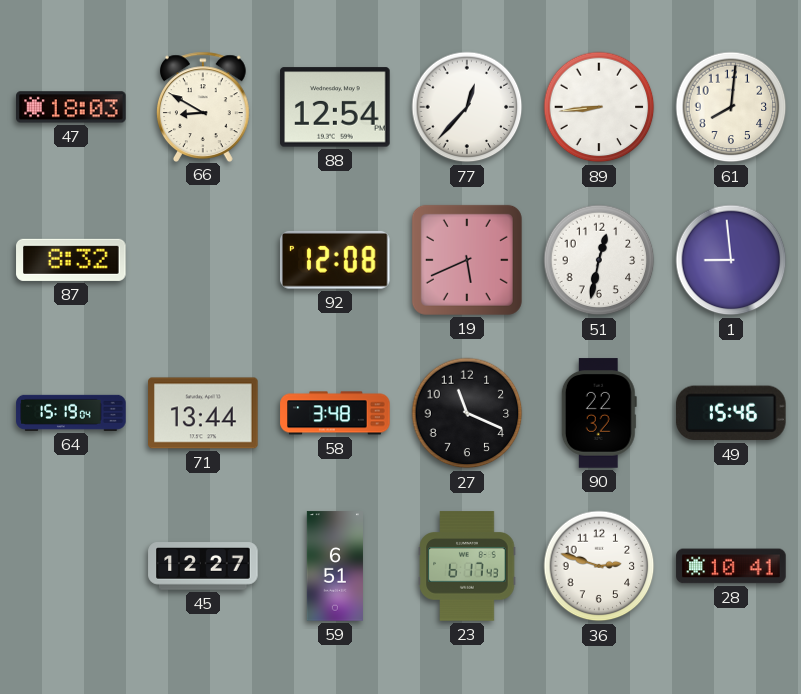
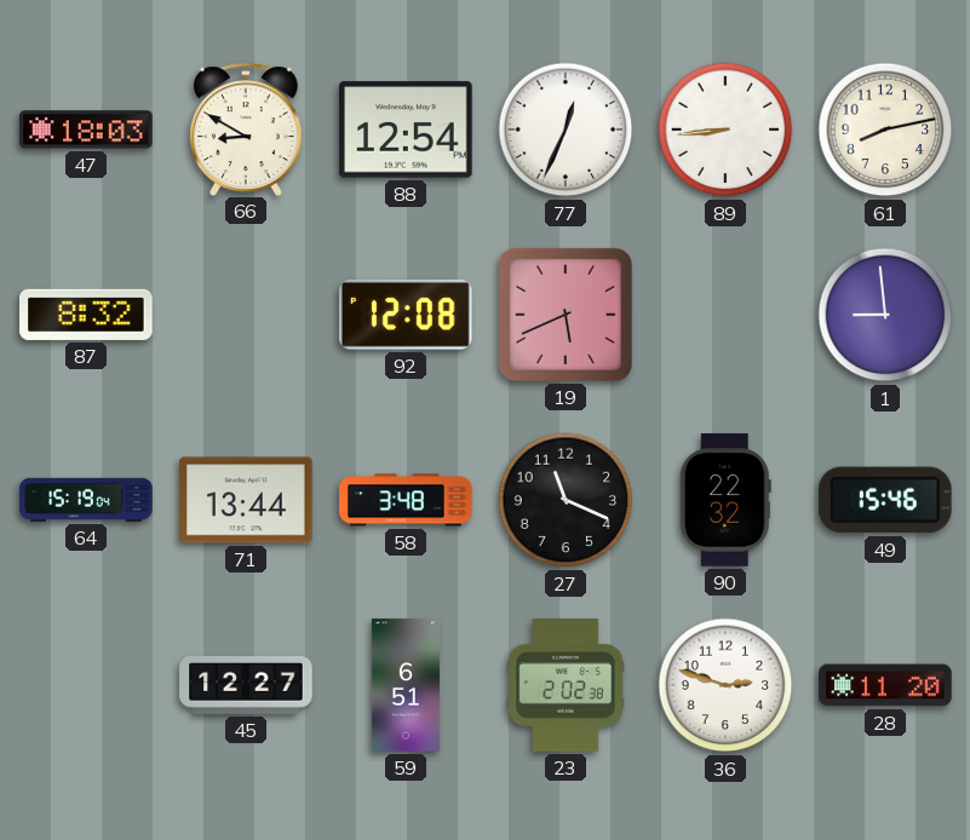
77: 12:37 -> 12:34 (566, 130)
61: 8:01 -> 8:13 (885, 130)
51: 12:32 -> none (599, 260)
23: 6:17 -> 2:02 (566, 685)
28: 10:41 -> 11:20 (885, 685)
